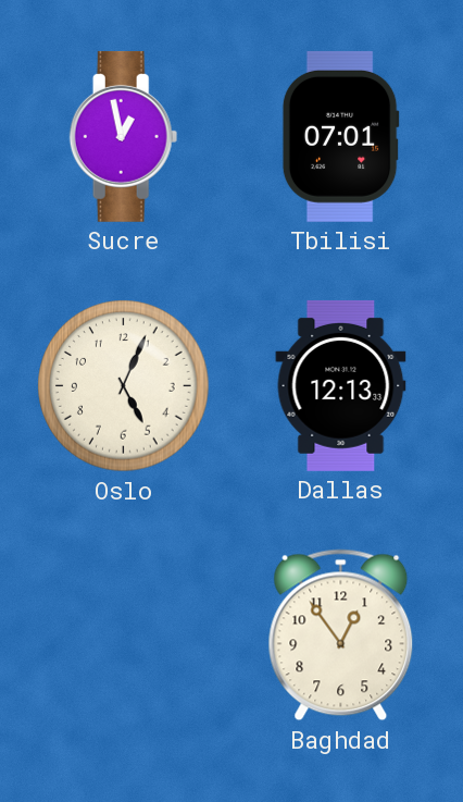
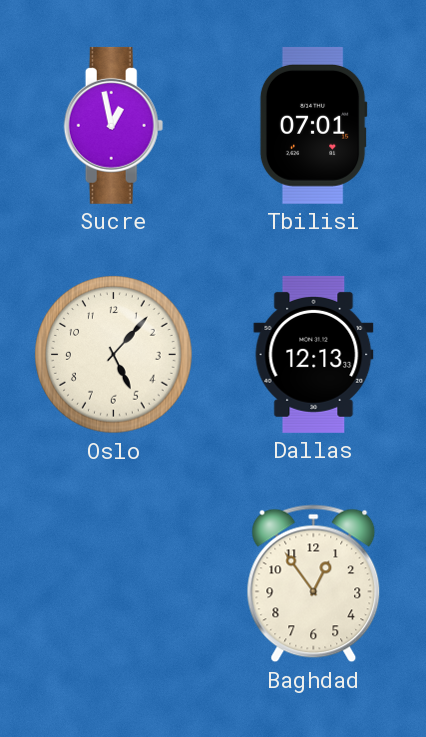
Oslo: 5:04 -> 5:07 (114, 355)
